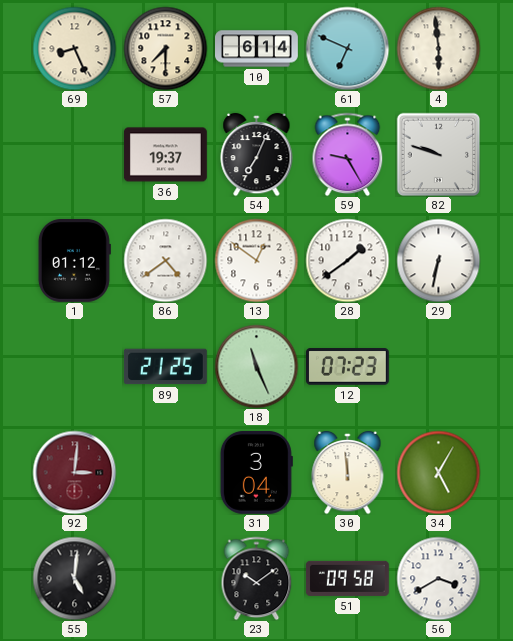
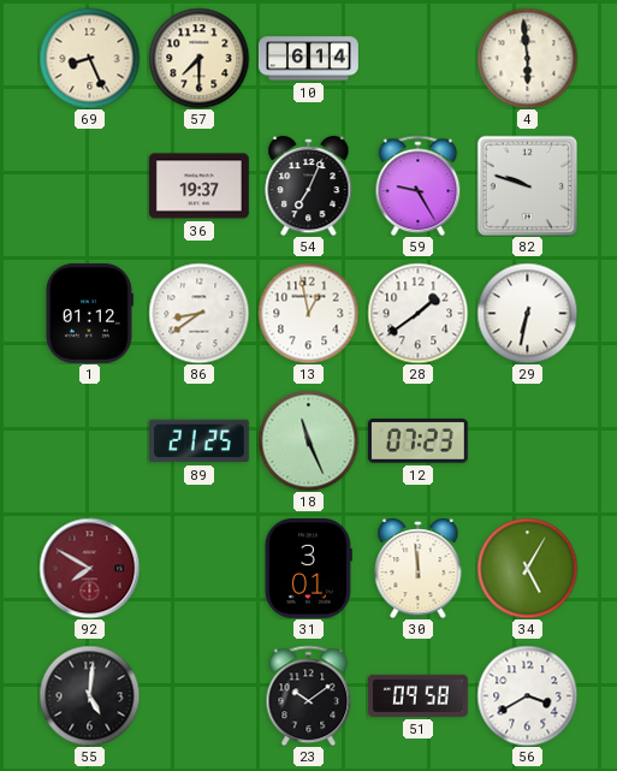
61: 6:49 -> none (347, 48)
86: 4:39 -> 8:39 (198, 313)
13: 12:51 -> 12:58 (308, 313)
92: 3:01 -> 7:50 (89, 568)
31: 3:04 -> 3:01 (308, 568)
